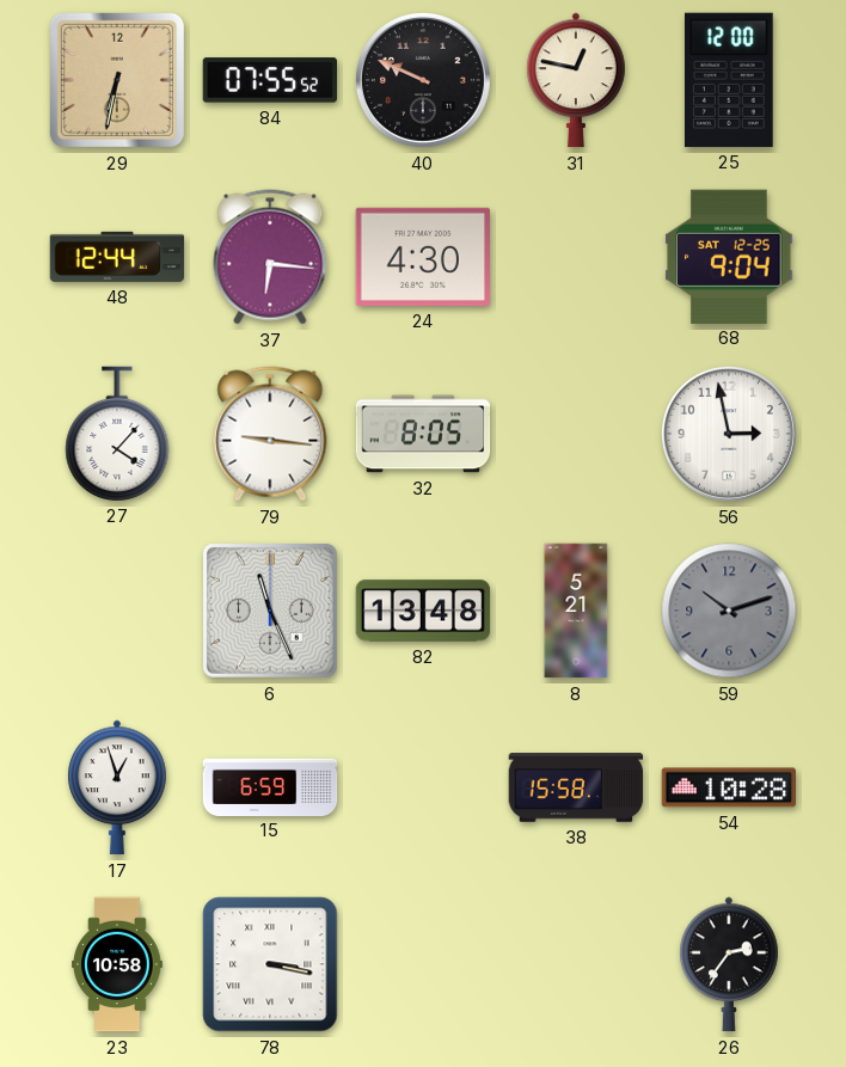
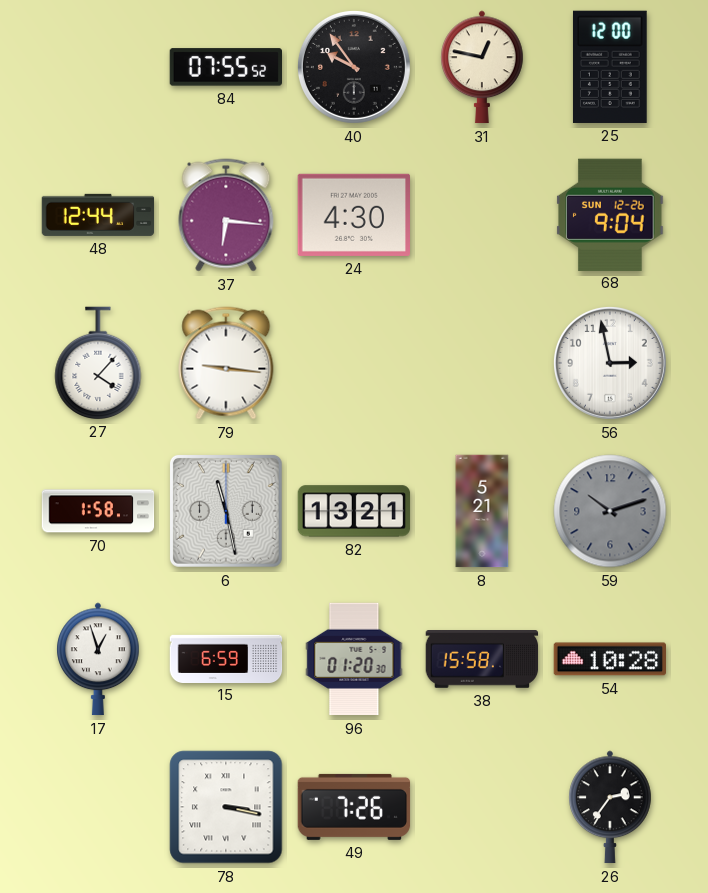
29: 6:32 -> none (117, 80)
40: 9:49 -> 9:54 (354, 67)
68 date: SAT 12-25 -> SUN 12-26 (610, 214)
32: 8:05 -> none (423, 434)
70: none -> 1:58 (98, 511)
6: 11:26 -> 11:28 (226, 511)
82: 13:48 -> 13:21 (354, 511)
96: none -> 01:20 (354, 659)
23: 10:58 -> none (118, 964)
49: none -> 7:26 (354, 807)
